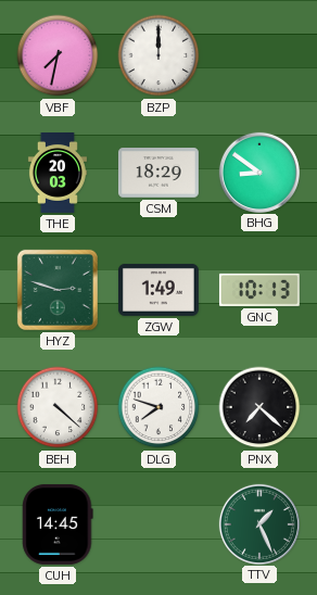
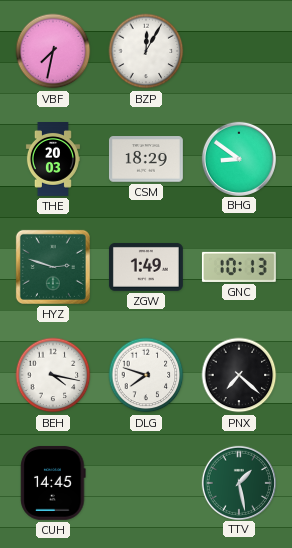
BZP: 12:00 -> 12:05 (146, 51)
BEH: 4:22 -> 4:17 (53, 375)
TTV: 1:26 -> 1:28 (238, 482)
